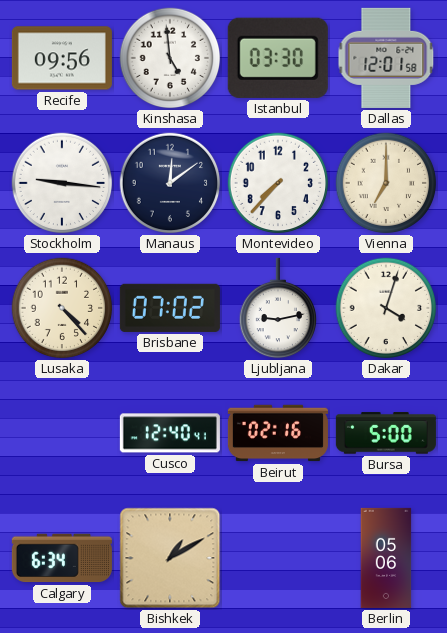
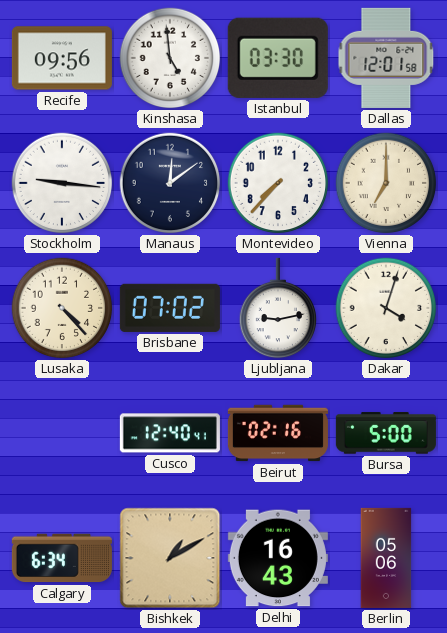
Delhi: none -> 16:43 (278, 558)
